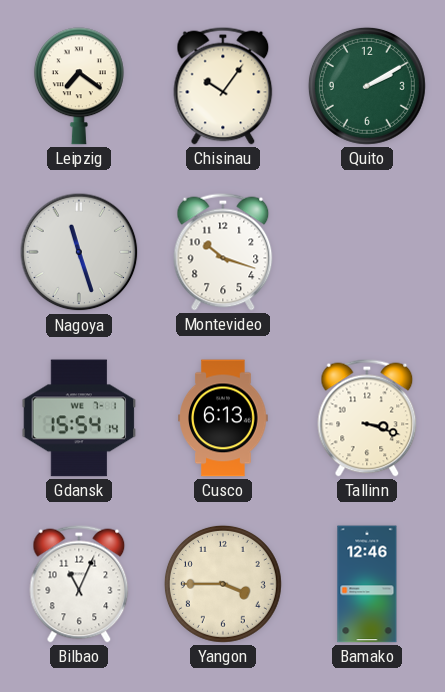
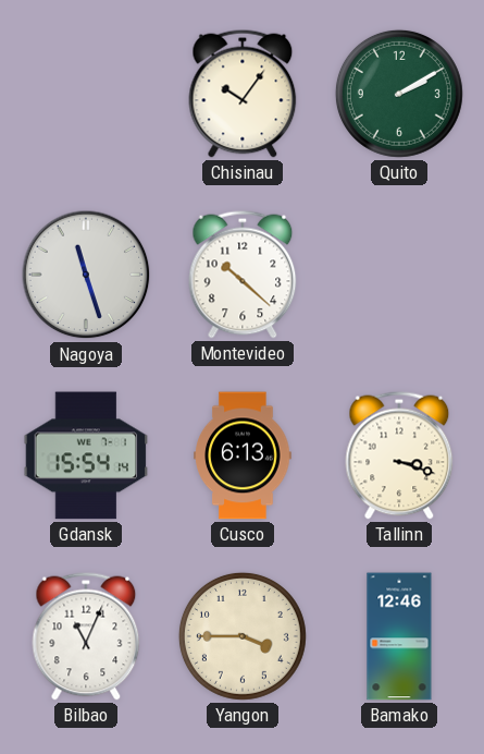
Leipzig: 7:21 -> none (79, 86)
Montevideo: 10:18 -> 10:22 (243, 275)
